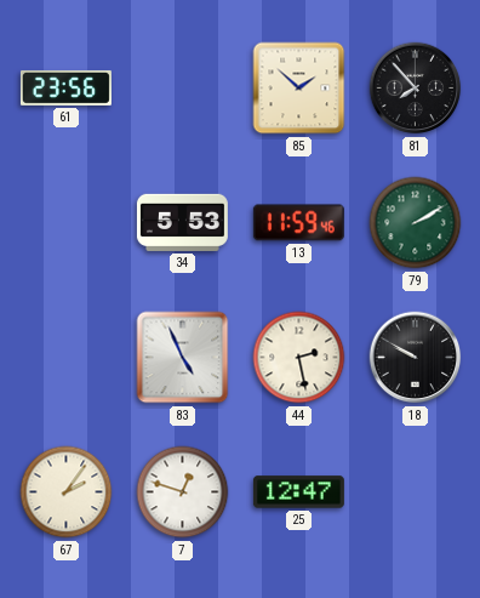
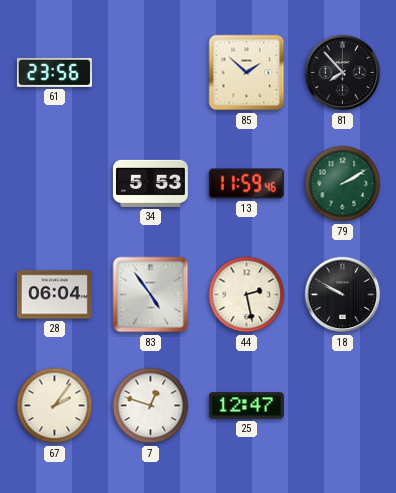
28: none -> 06:04 (54, 295)
83: 4:56 -> 4:54 (151, 295)
